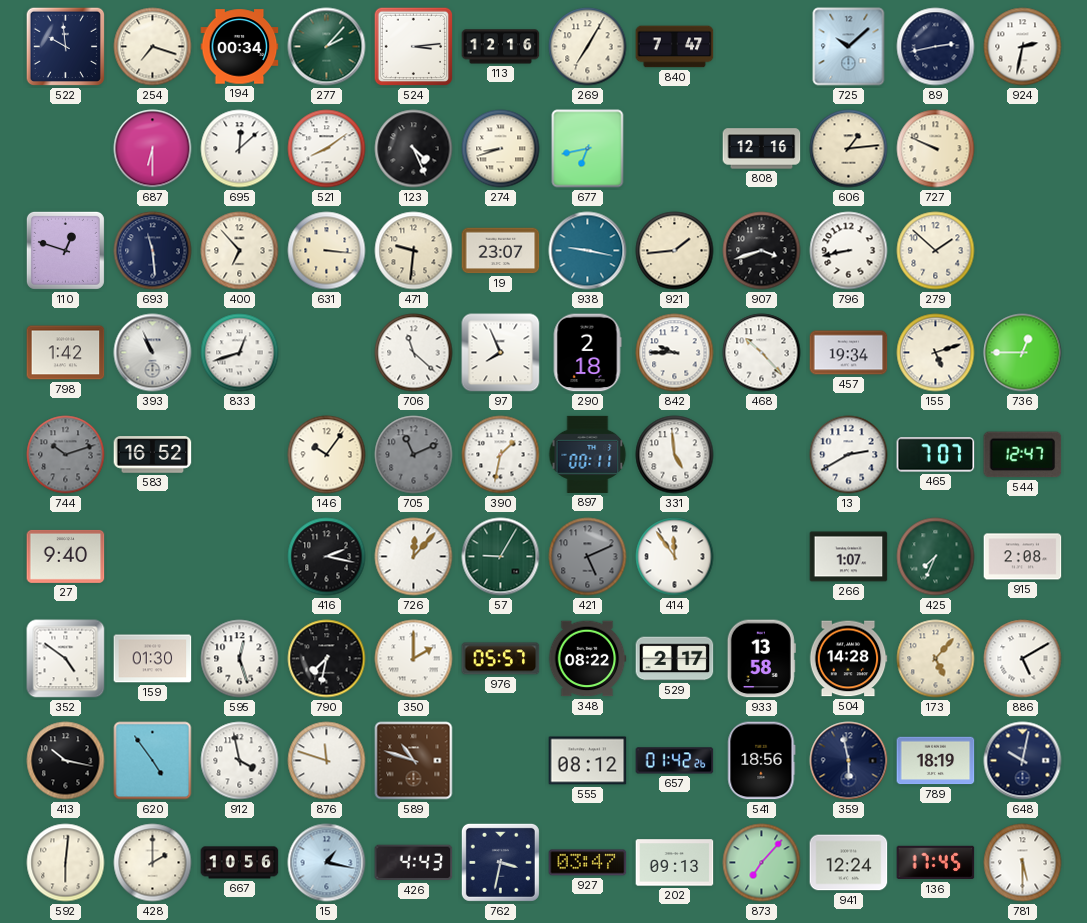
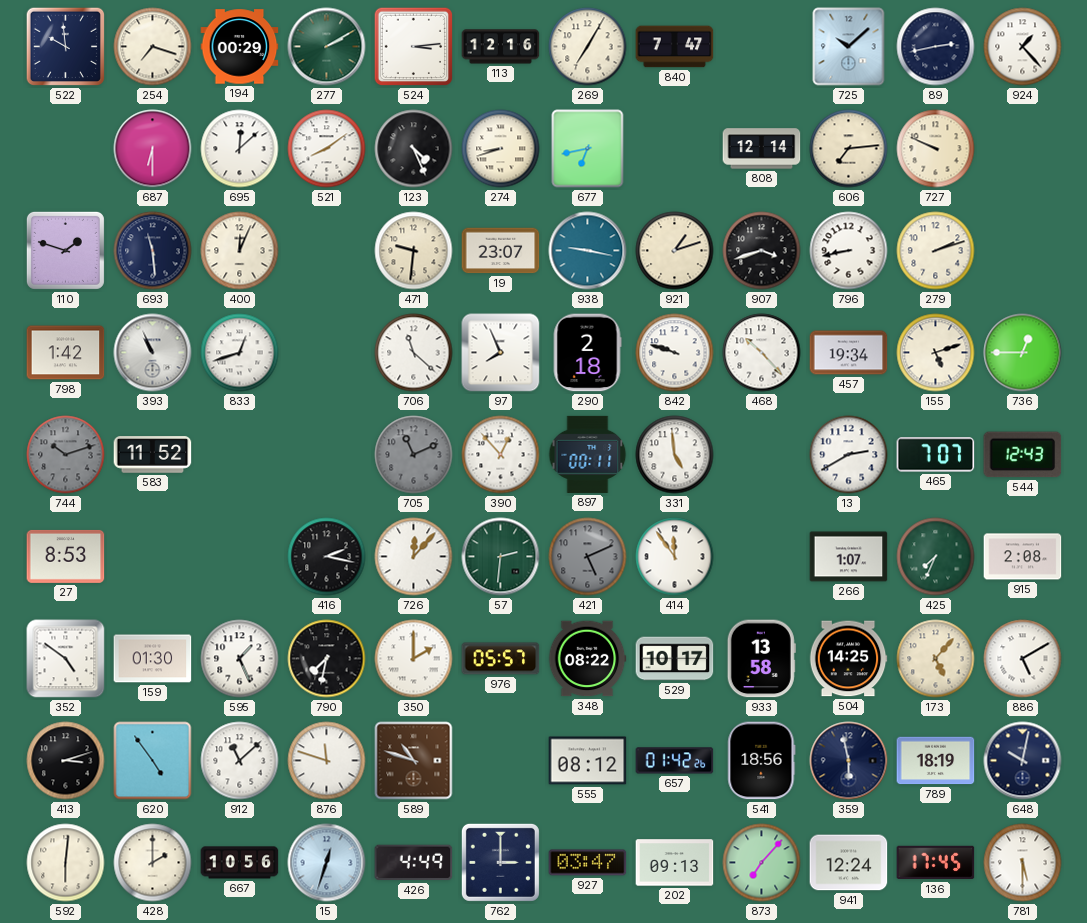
194: 00:34 -> 00:29 (240, 47)
277: 2:07 -> 2:10 (327, 47)
924: 2:32 -> 1:23 (1023, 47)
808: 12:16 -> 12:14 (762, 149)
606: 1:14 -> 7:14 (849, 149)
110: 12:48 -> 1:48 (65, 250)
400: 6:53 -> 12:04 (240, 251)
631: 3:16 -> none (327, 251)
921: 1:44 -> 1:12 (675, 251)
279: 1:52 -> 2:12 (936, 251)
842: 9:45 -> 9:48 (675, 353)
583: 16:52 -> 11:52 (153, 455)
146: 10:06 -> none (327, 455)
390: 1:32 -> 12:53 (501, 455)
544: 12:47 -> 12:43 (1023, 455)
27: 9:40 -> 8:53 (66, 556)
57: 9:05 -> 2:31 (501, 557)
595: 12:27 -> 1:26 (240, 659)
529: 2:17 -> 10:17 (675, 659)
504: 14:28 -> 14:25 (848, 659)
413: 10:17 -> 3:12 (66, 761)
912: 3:58 -> 11:08 (240, 761)
15: 1:17 -> 12:33 (327, 863)
426: 4:43 -> 4:49 (414, 863)
762: 3:32 -> 3:00 (500, 862)
